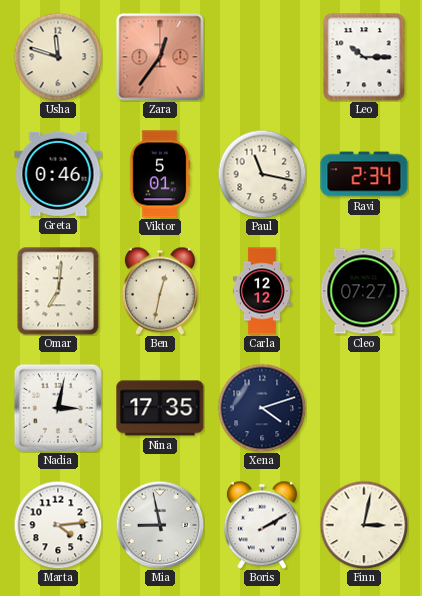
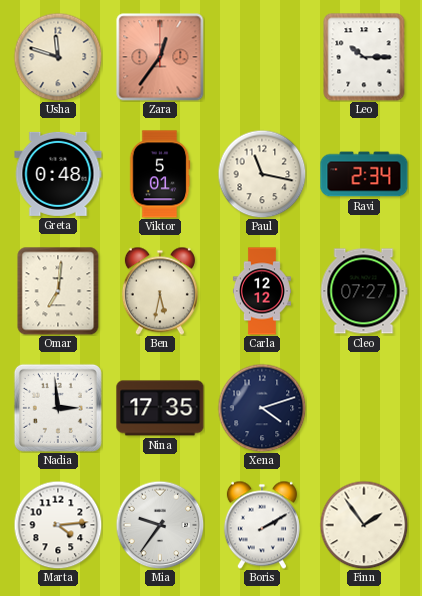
Greta: 0:46 -> 0:48 (58, 174)
Ben: 12:32 -> 5:32 (160, 291)
Nadia: 3:02 -> 2:59 (58, 408)
Mia: 8:58 -> 9:36 (160, 525)
Finn: 3:02 -> 1:54 (364, 525)
